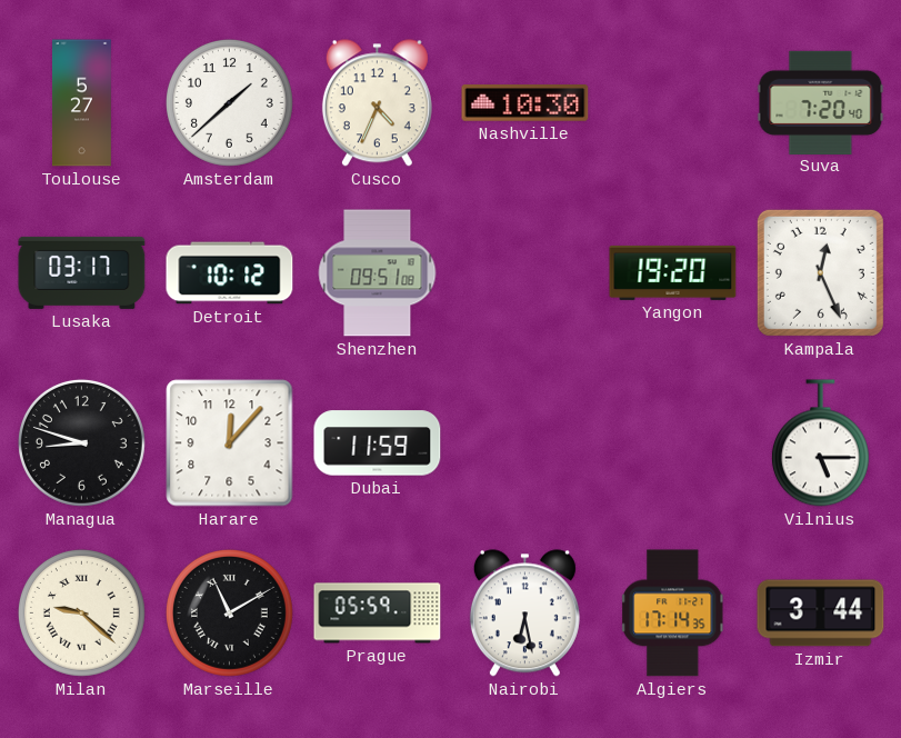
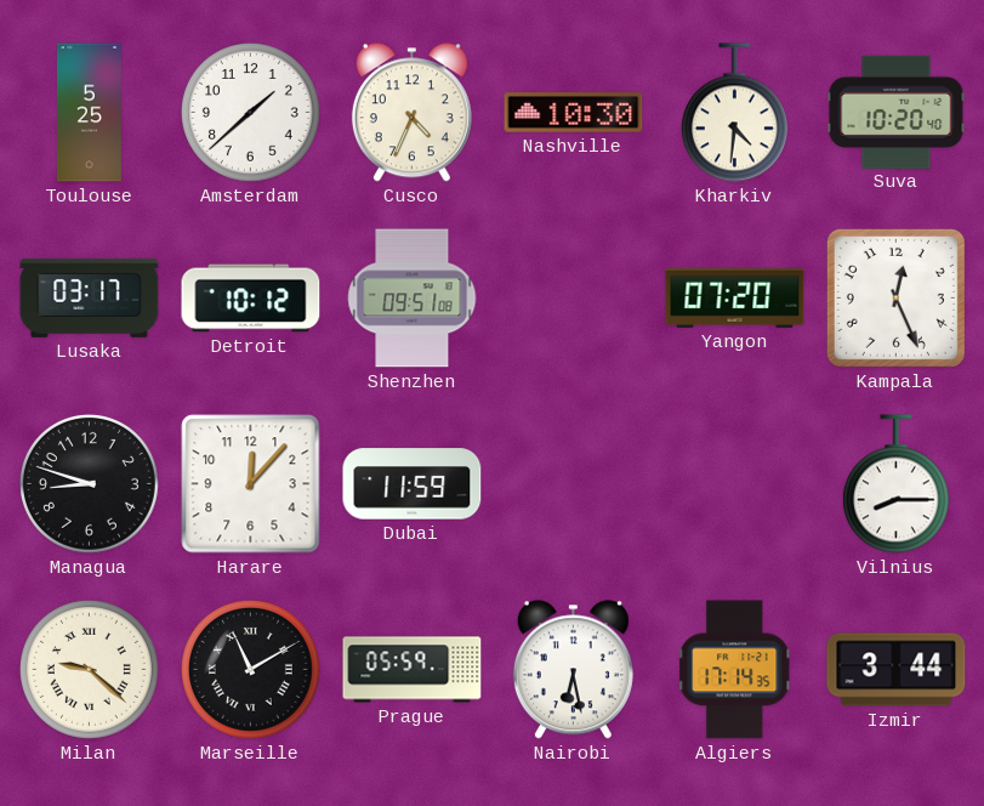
Toulouse: 5:27 -> 5:25 (89, 113)
Kharkiv: none -> 4:31 (734, 113)
Suva: 7:20 -> 10:20 (897, 112)
Yangon: 19:20 -> 07:20 (735, 297)
Vilnius: 5:15 -> 8:15 (895, 484)
